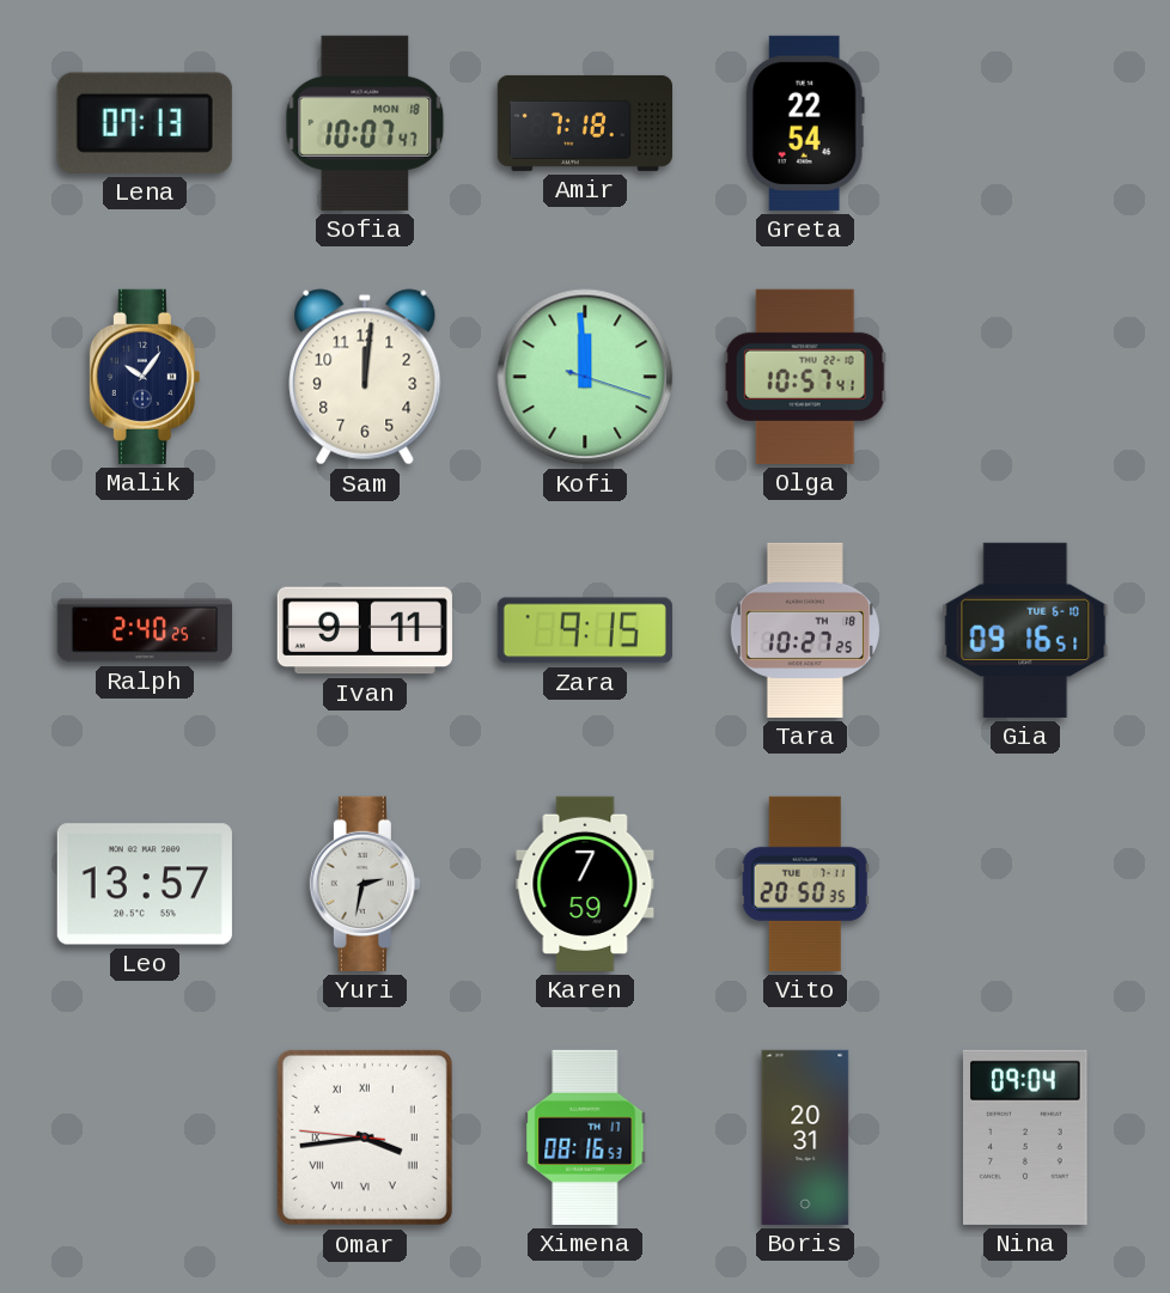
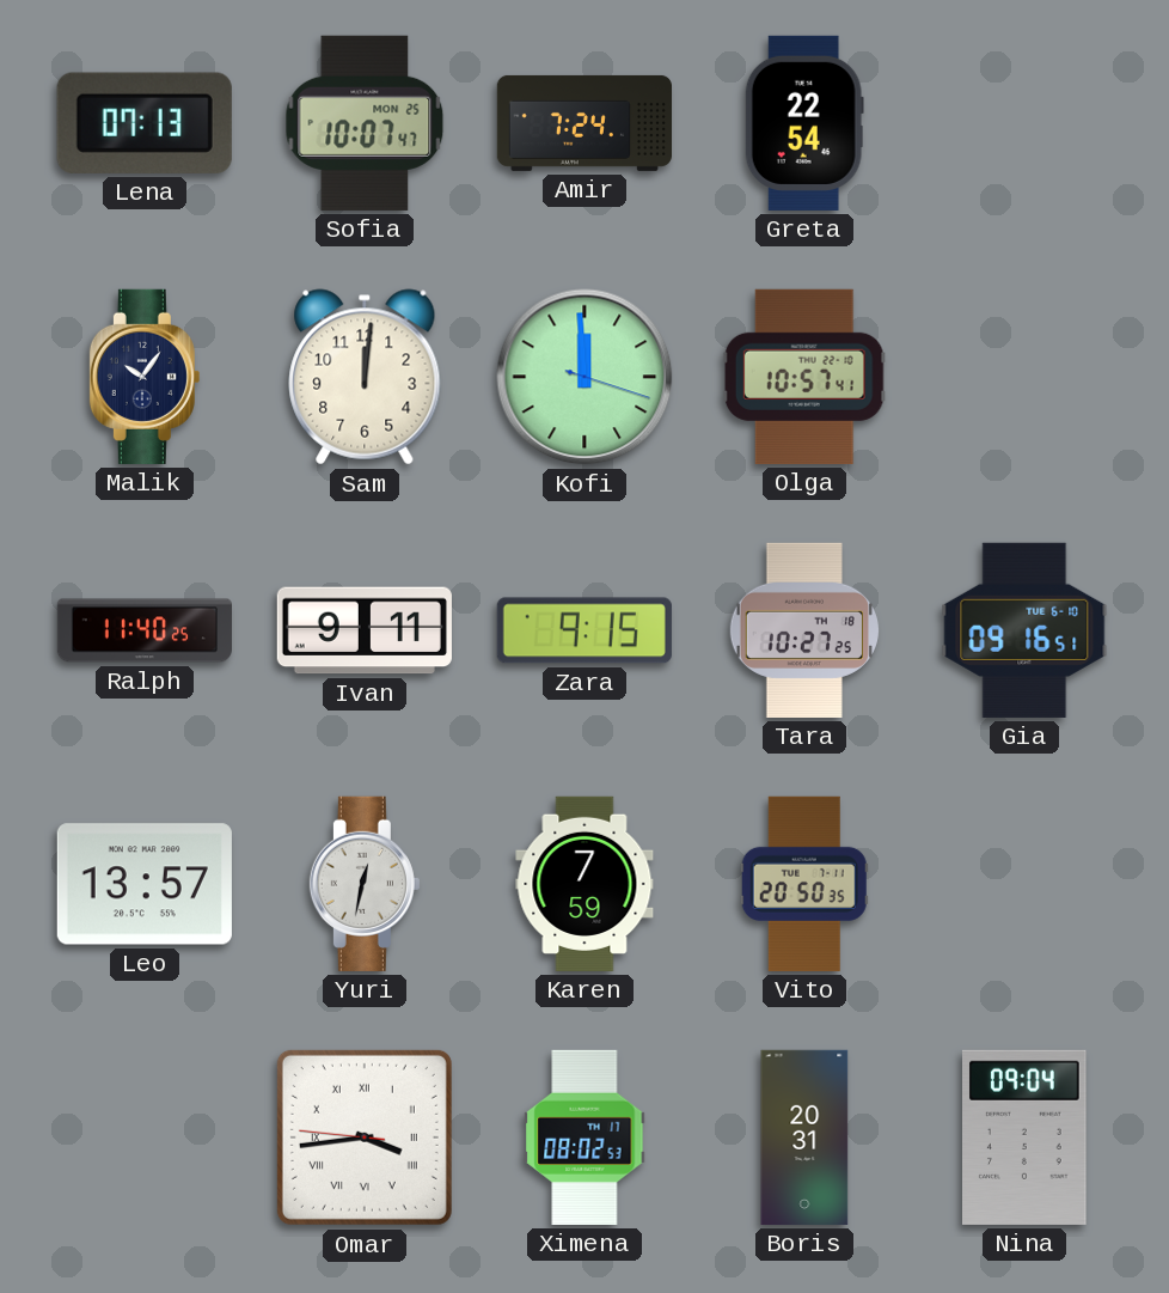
Sofia date: MON 18 -> MON 25 (365, 123)
Amir: 7:18 -> 7:24 (583, 123)
Ralph: 2:40 -> 11:40 (145, 630)
Yuri: 2:32 -> 12:32 (365, 884)
Ximena: 08:16 -> 08:02 (584, 1138)
